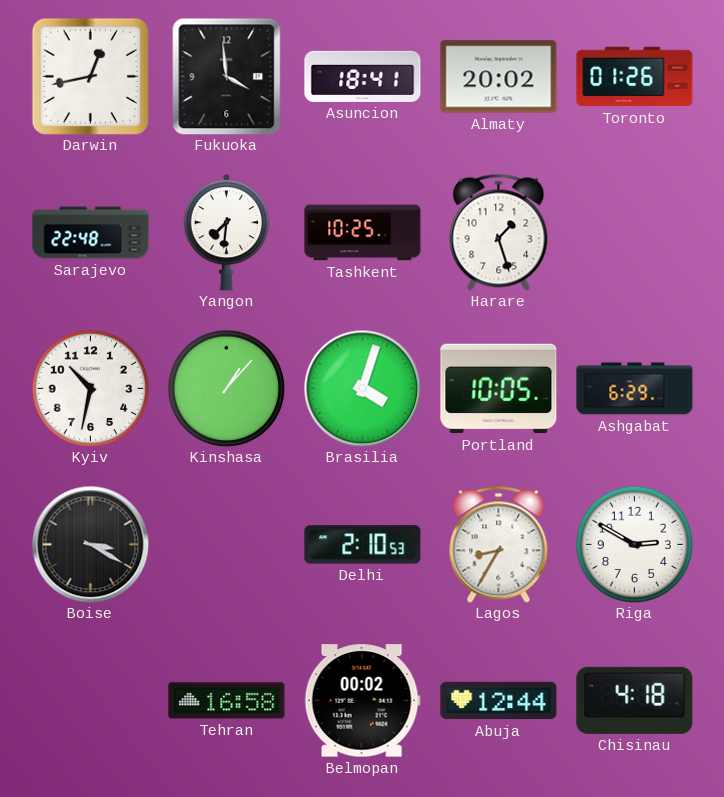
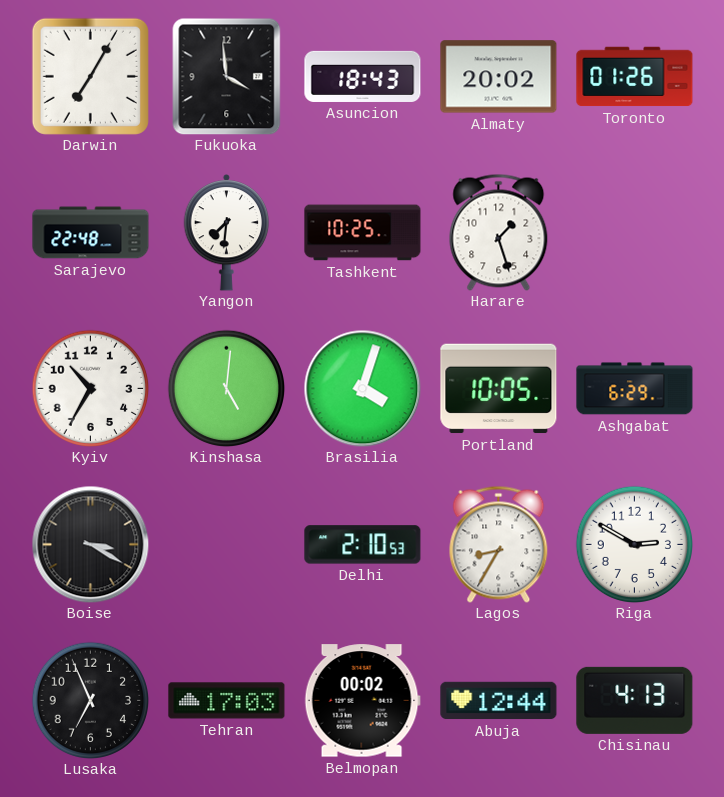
Darwin: 12:43 -> 7:05 (90, 76)
Asuncion: 18:41 -> 18:43 (363, 76)
Kyiv: 10:32 -> 10:35 (90, 388)
Kinshasa: 1:07 -> 5:01 (226, 388)
Lusaka: none -> 6:56 (90, 700)
Tehran: 16:58 -> 17:03 (227, 701)
Chisinau: 4:18 -> 4:13 (635, 700)
